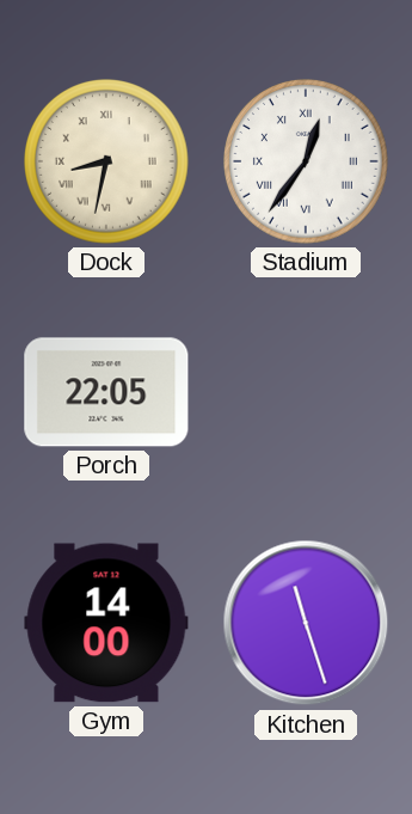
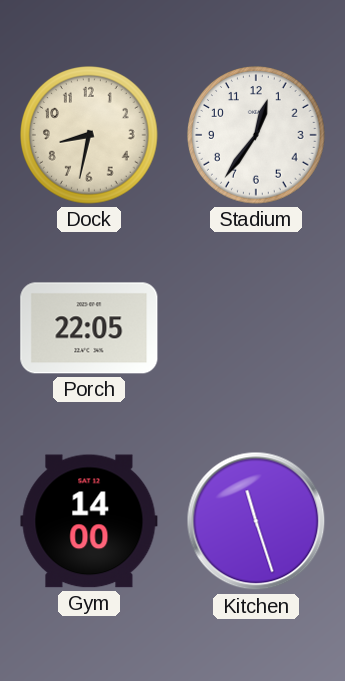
Dock numerals: Roman -> Arabic (90, 136)
Stadium numerals: Roman -> Arabic (257, 136)
